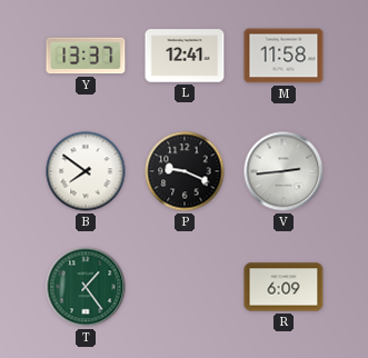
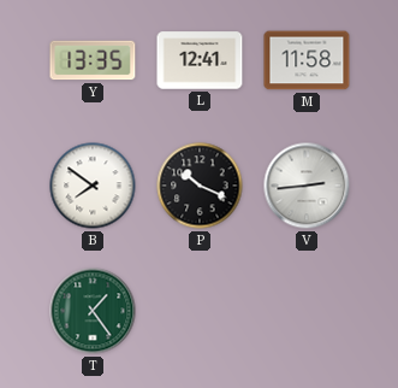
Y: 13:37 -> 13:35 (93, 60)
P: 9:19 -> 10:19 (200, 186)
R: 6:09 -> none (284, 287)
